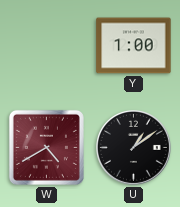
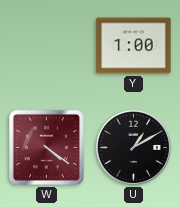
W: 4:40 -> 4:21 (46, 147)
U: 1:09 -> 1:10 (133, 147)
